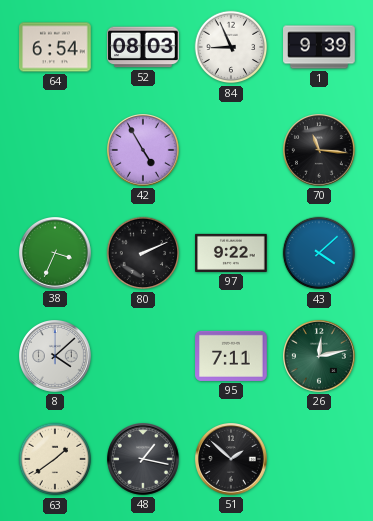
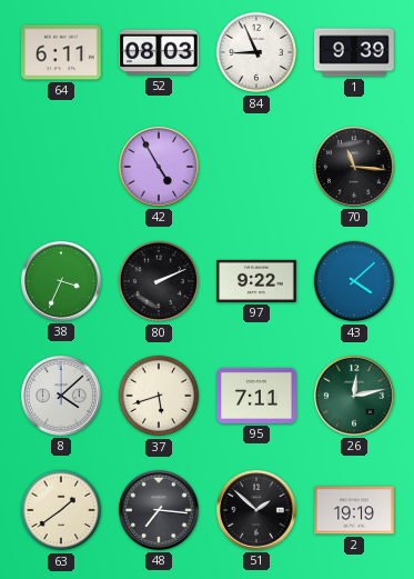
64: 6:54 -> 6:11 (61, 52)
37: none -> 5:42 (159, 396)
48: 1:17 -> 7:16 (160, 511)
2: none -> 19:19 (354, 510)
